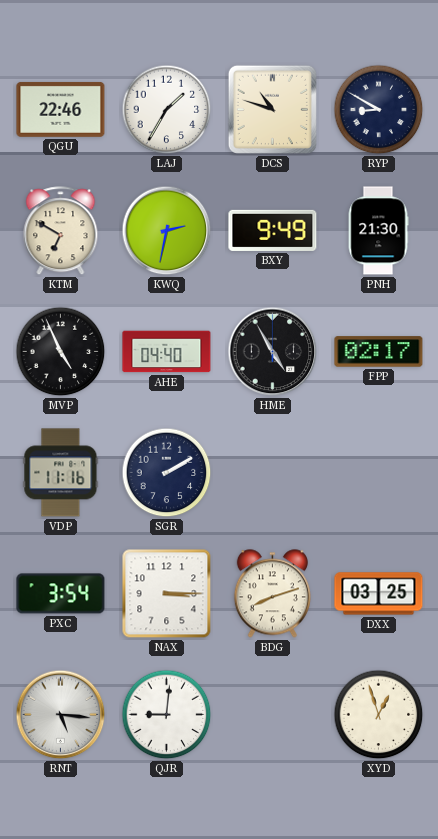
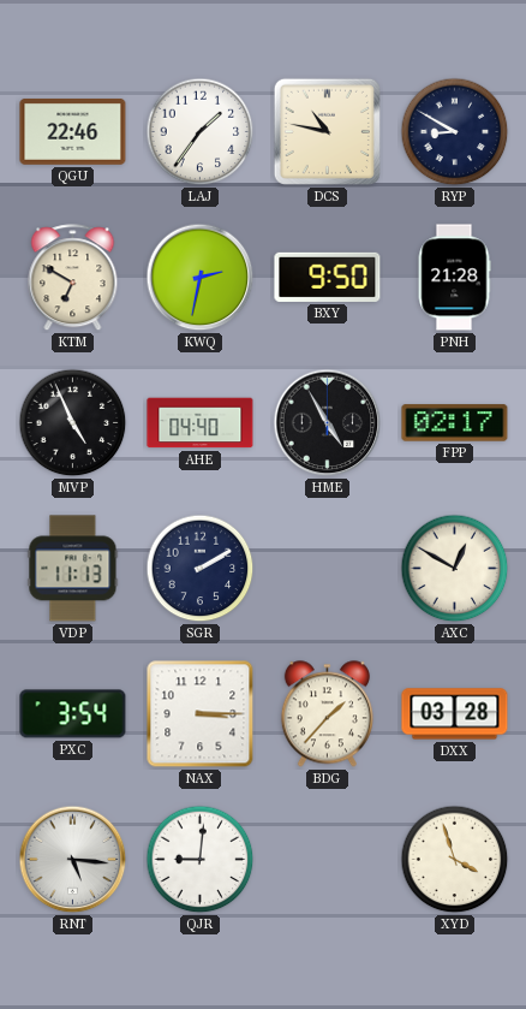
LAJ: 1:35 -> 1:36 (201, 132)
DCS: 10:48 -> 10:47 (327, 131)
BXY: 9:49 -> 9:50 (328, 277)
PNH: 21:30 -> 21:28 (454, 278)
VDP: 11:16 -> 11:13 (73, 569)
AXC: none -> 12:50 (455, 569)
BDG: 8:12 -> 1:37 (327, 714)
DXX: 03:25 -> 03:28 (455, 714)
XYD: 12:57 -> 3:57 (455, 860)
